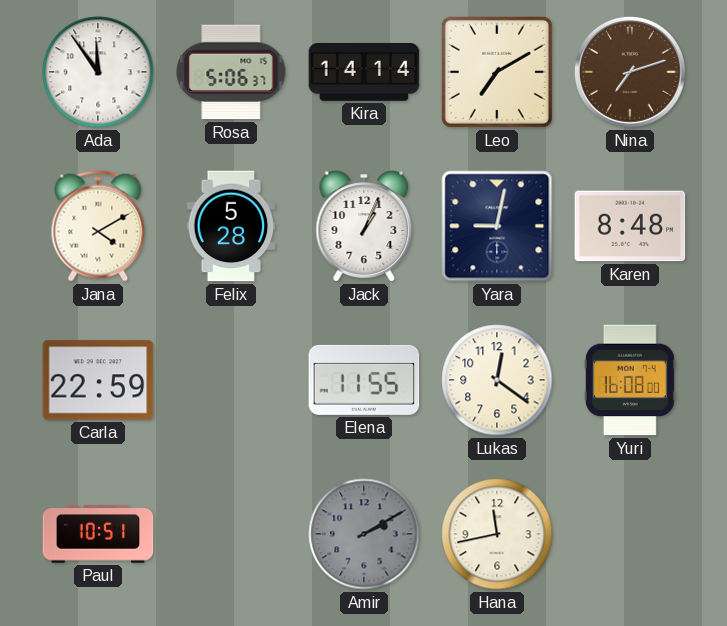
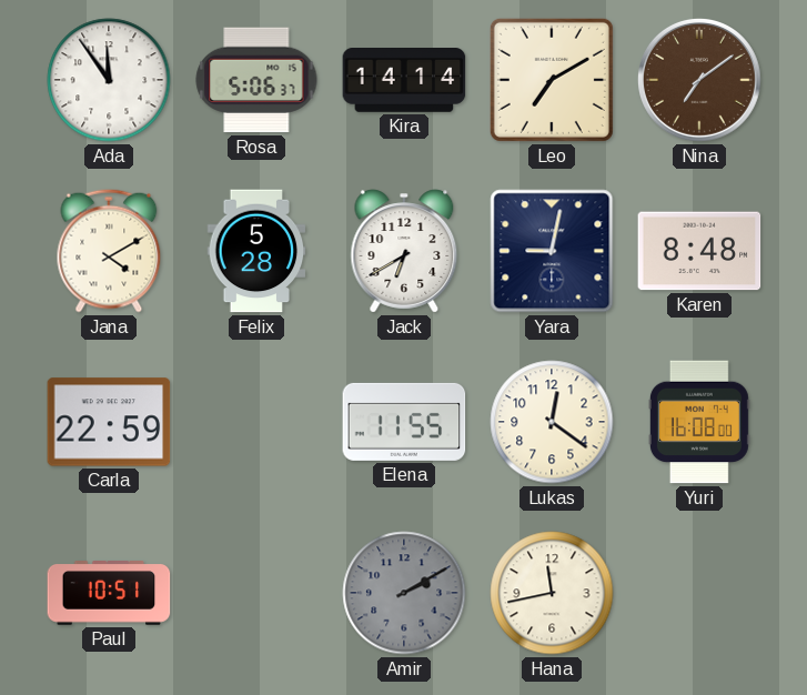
Nina: 7:12 -> 7:09 (699, 80)
Jack: 1:04 -> 6:40 (404, 251)
